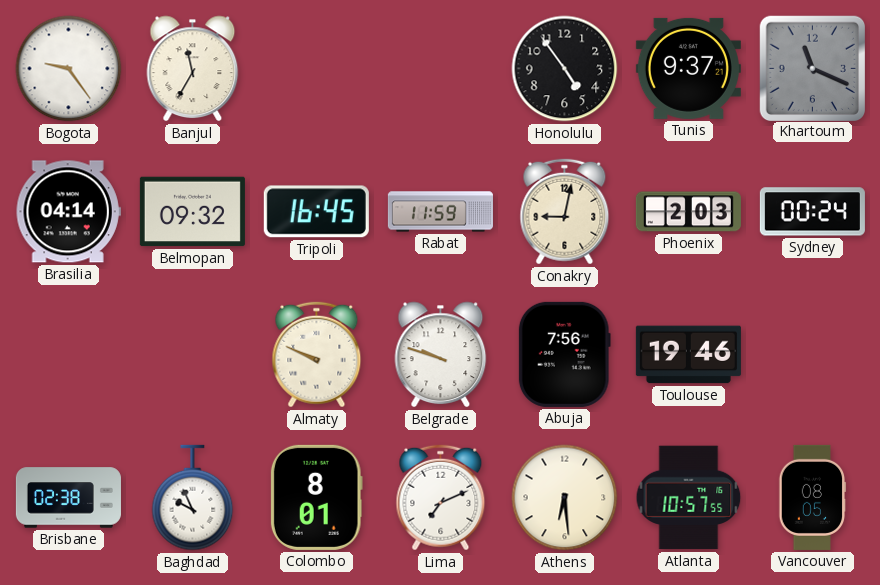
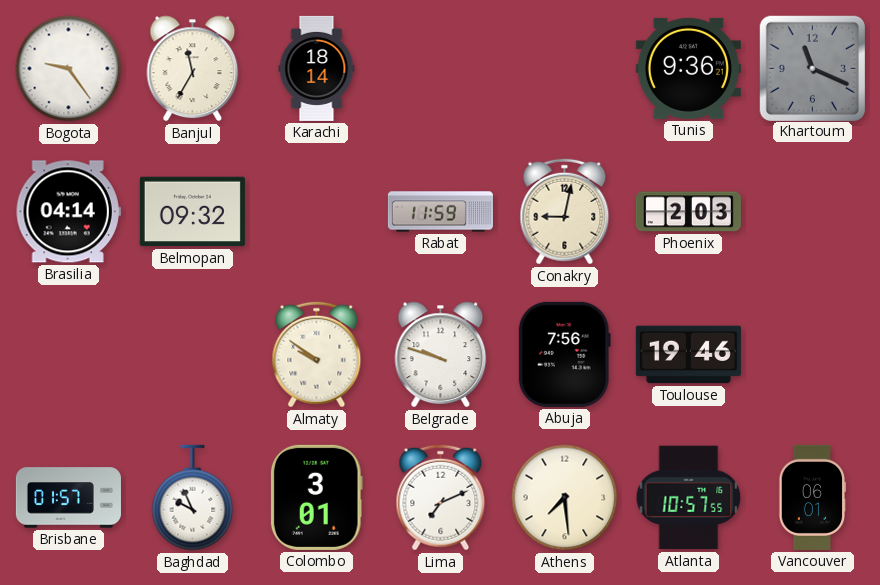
Karachi: none -> 18:14 (317, 68)
Honolulu: 4:54 -> none (565, 69)
Tunis: 9:37 -> 9:36 (688, 68)
Tripoli: 16:45 -> none (316, 212)
Sydney: 00:24 -> none (812, 212)
Almaty: 9:49 -> 9:51 (317, 355)
Brisbane: 02:38 -> 01:57 (68, 498)
Colombo: 8:01 -> 3:01 (316, 497)
Athens: 6:29 -> 7:29 (565, 498)
Vancouver: 08:05 -> 06:01 (812, 497)
